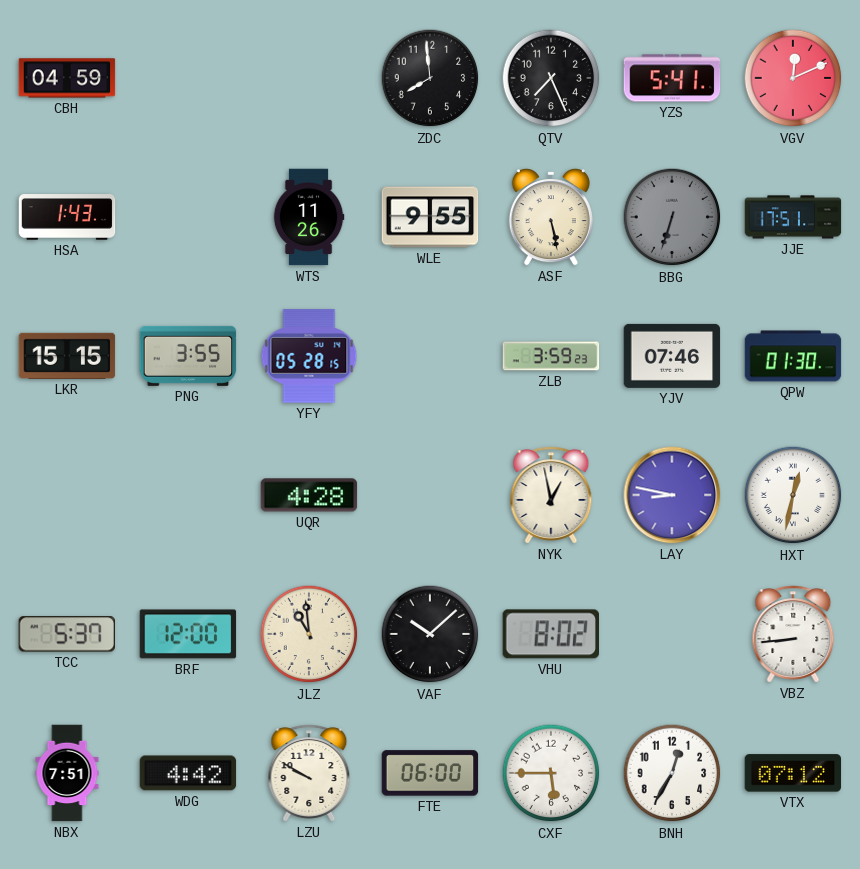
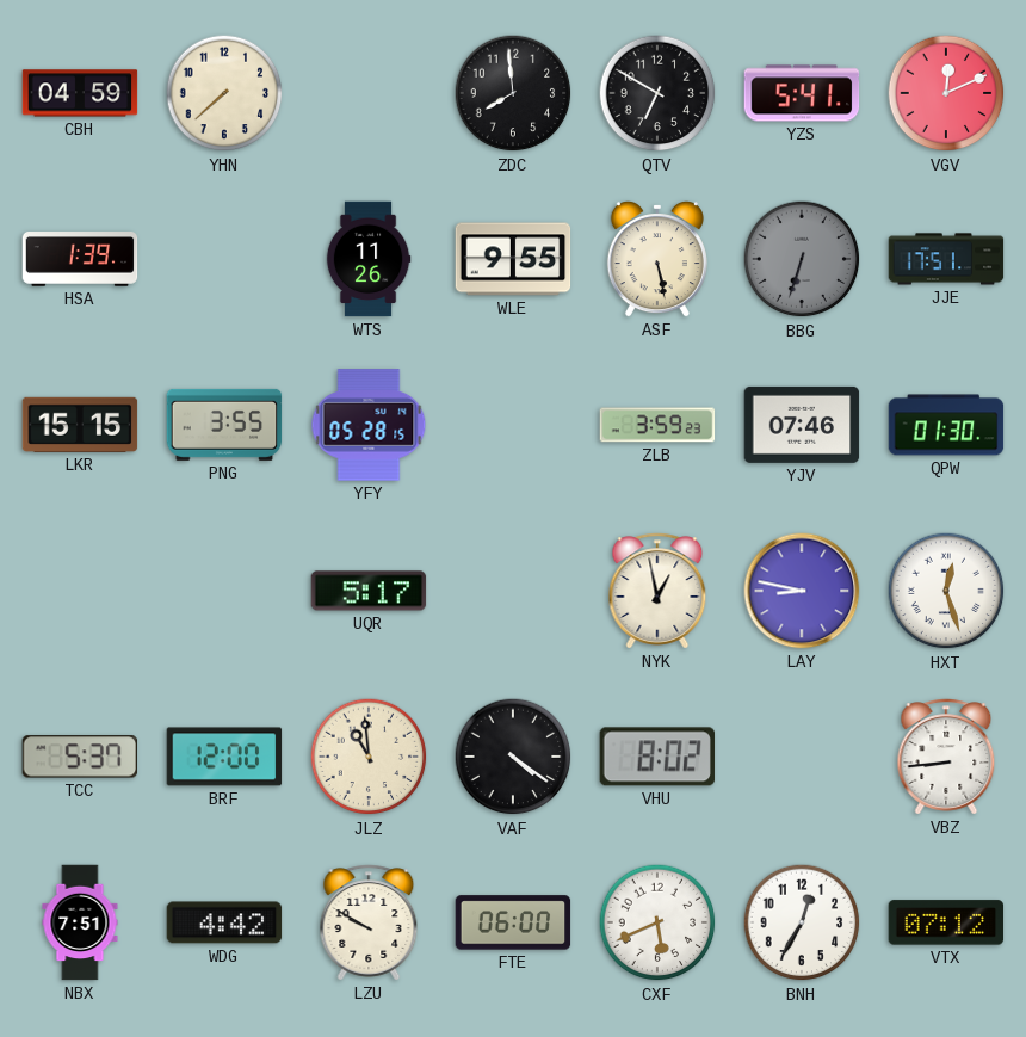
YHN: none -> 7:38 (224, 93)
QTV: 7:26 -> 6:50 (657, 93)
HSA: 1:43 -> 1:39 (80, 259)
UQR: 4:28 -> 5:17 (369, 591)
HXT: 12:32 -> 12:27 (946, 591)
VAF: 10:08 -> 4:21 (513, 757)
CXF: 5:45 -> 5:41 (657, 922)
